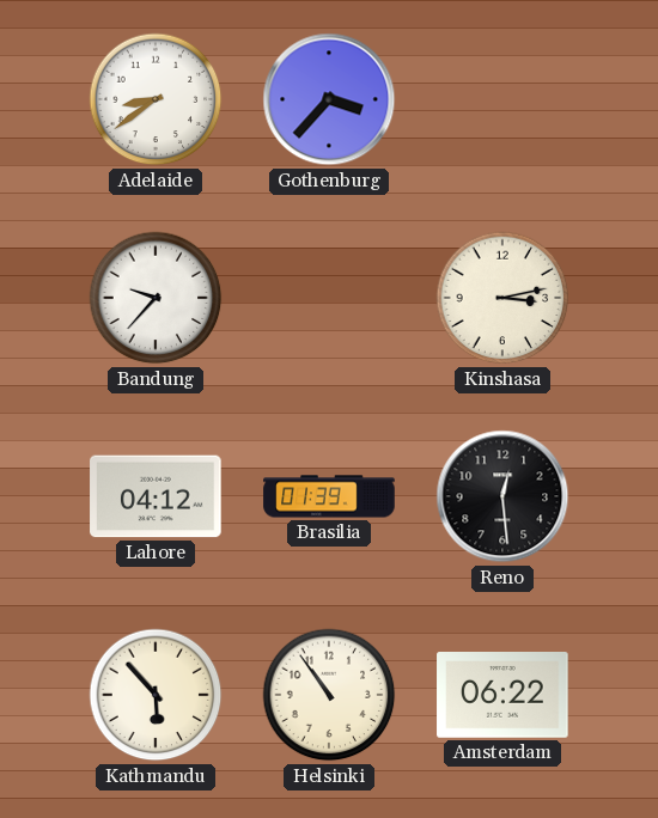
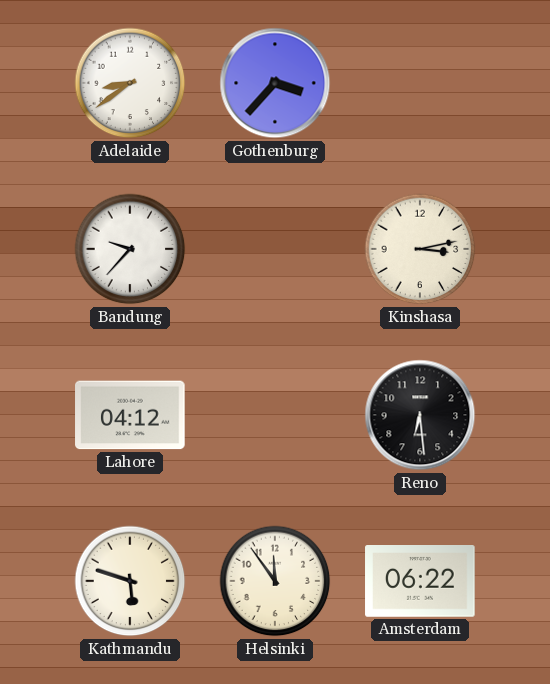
Brasilia: 01:39 -> none (329, 496)
Reno: 12:29 -> 6:29 (420, 415)
Kathmandu: 5:53 -> 5:48 (130, 581)
Helsinki: 10:54 -> 11:54 (275, 581)
